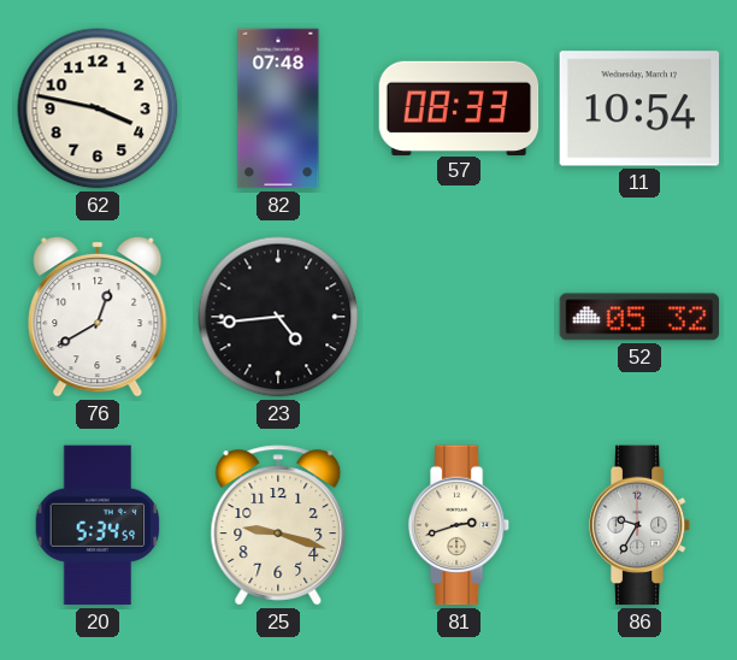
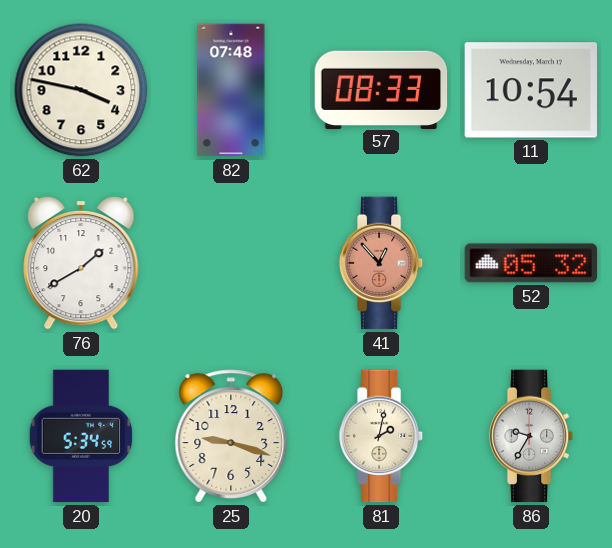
76: 12:40 -> 1:40 (81, 263)
23: 4:44 -> none (278, 317)
41: none -> 12:53 (381, 263)
81: 2:42 -> 2:02 (381, 436)
